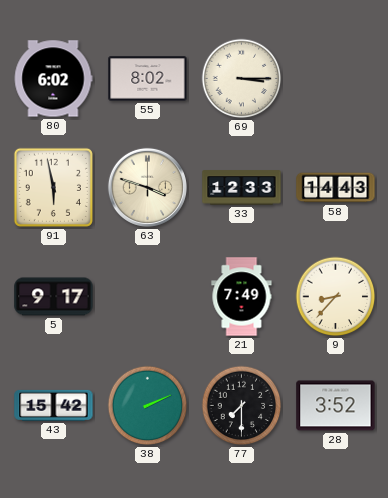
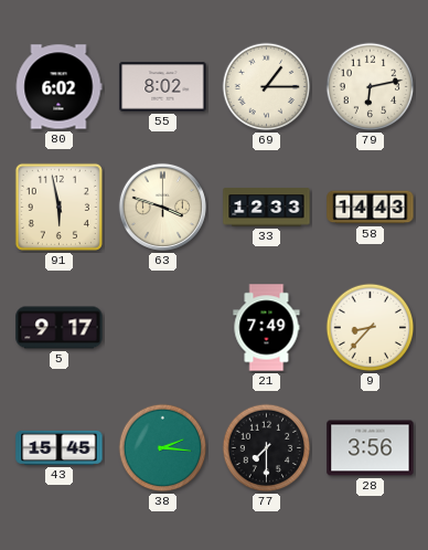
69: 3:15 -> 1:15 (267, 87)
79: none -> 6:13 (371, 87)
43: 15:42 -> 15:45 (60, 447)
38: 2:11 -> 2:16 (163, 448)
28: 3:52 -> 3:56 (371, 448)
